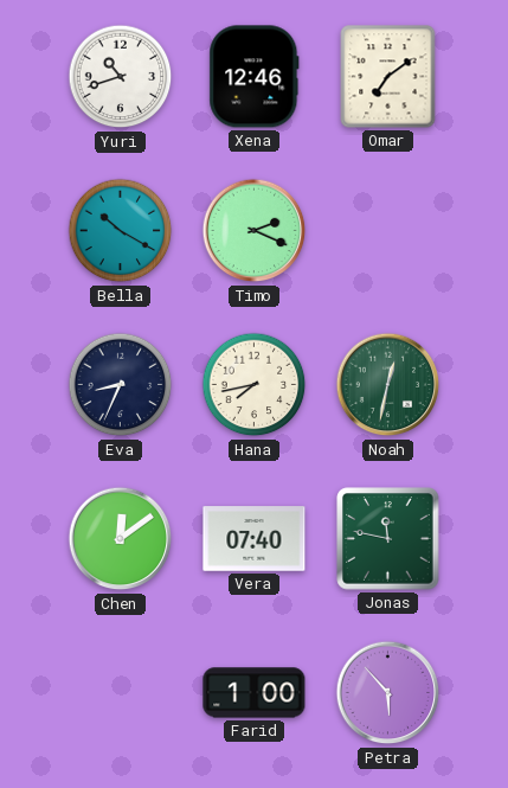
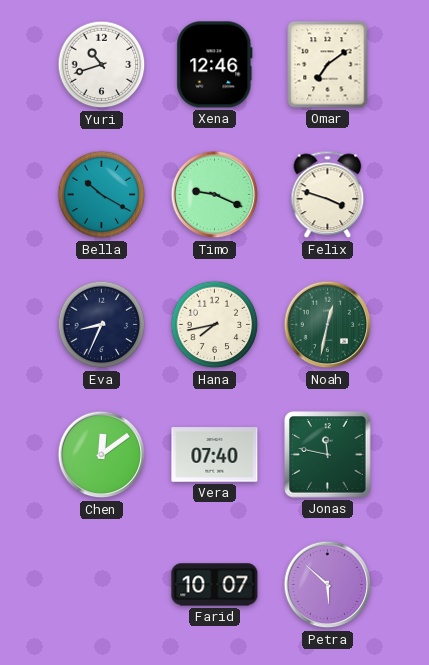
Timo: 2:19 -> 9:19 (215, 195)
Felix: none -> 3:48 (328, 195)
Farid: 1:00 -> 10:07 (215, 585)
Petra: 5:53 -> 5:52 (328, 585)
